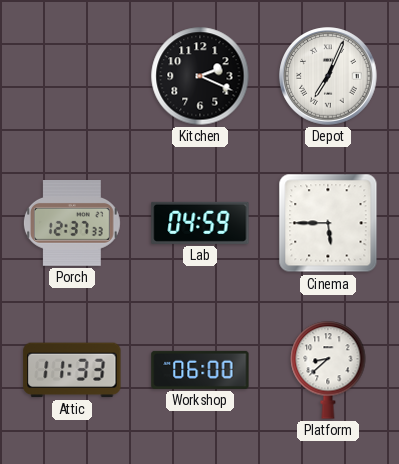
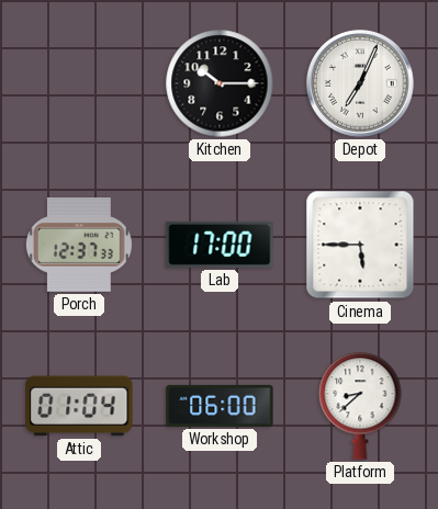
Kitchen: 2:19 -> 10:15 (220, 83)
Lab: 04:59 -> 17:00 (220, 245)
Attic: 11:33 -> 01:04 (79, 406)
